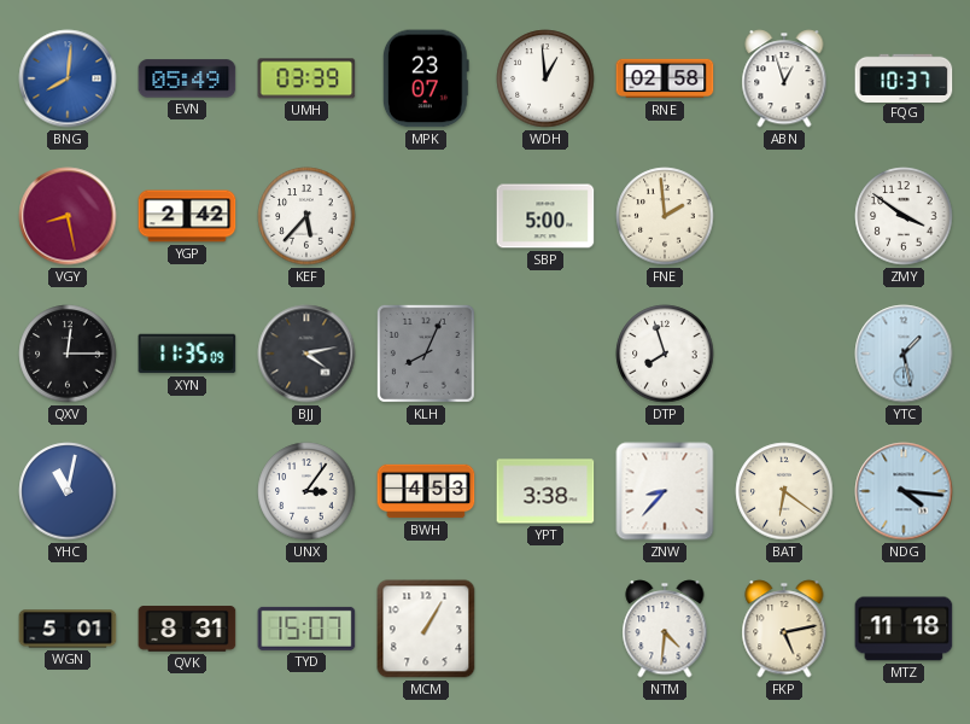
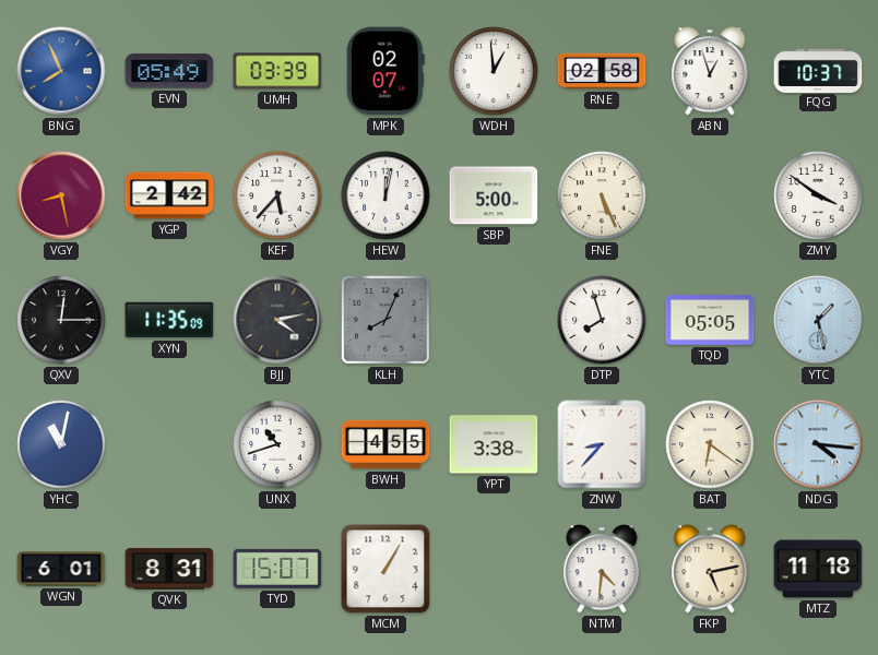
BNG: 8:01 -> 7:56 (61, 71)
MPK: 23:07 -> 02:07 (385, 71)
HEW: none -> 12:02 (385, 195)
FNE: 1:59 -> 5:26 (602, 195)
TQD: none -> 05:05 (710, 320)
UNX: 3:06 -> 10:42 (277, 444)
BWH: 4:53 -> 4:55 (385, 444)
WGN: 5:01 -> 6:01 (61, 569)
